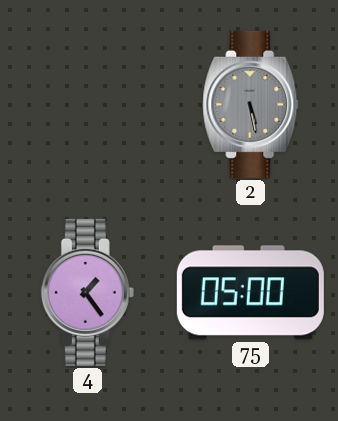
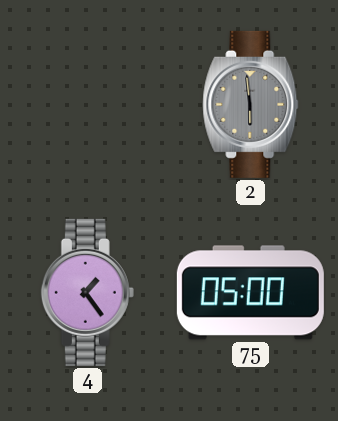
2: 5:28 -> 5:59 (251, 104)
